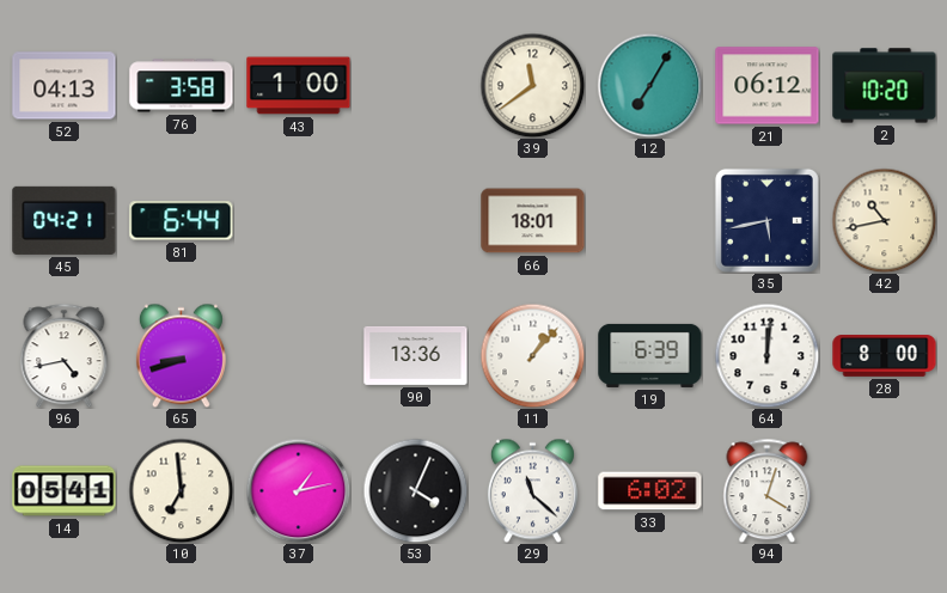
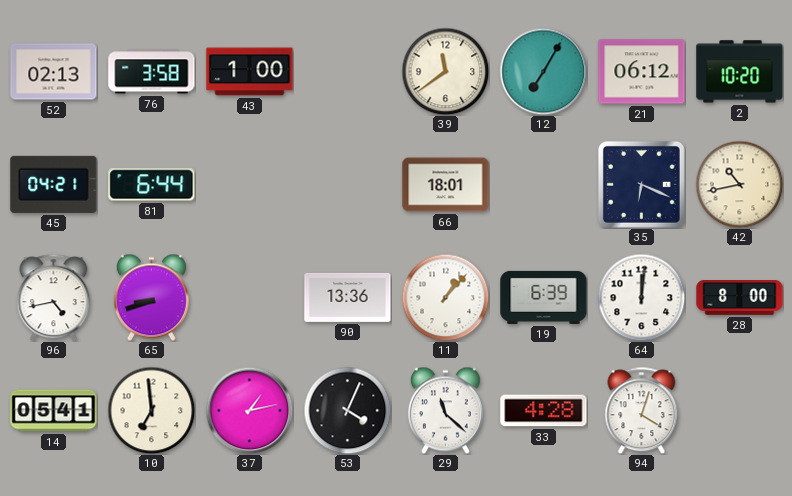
52: 04:13 -> 02:13 (54, 72)
35: 5:43 -> 6:19 (641, 184)
33: 6:02 -> 4:28 (544, 411)
